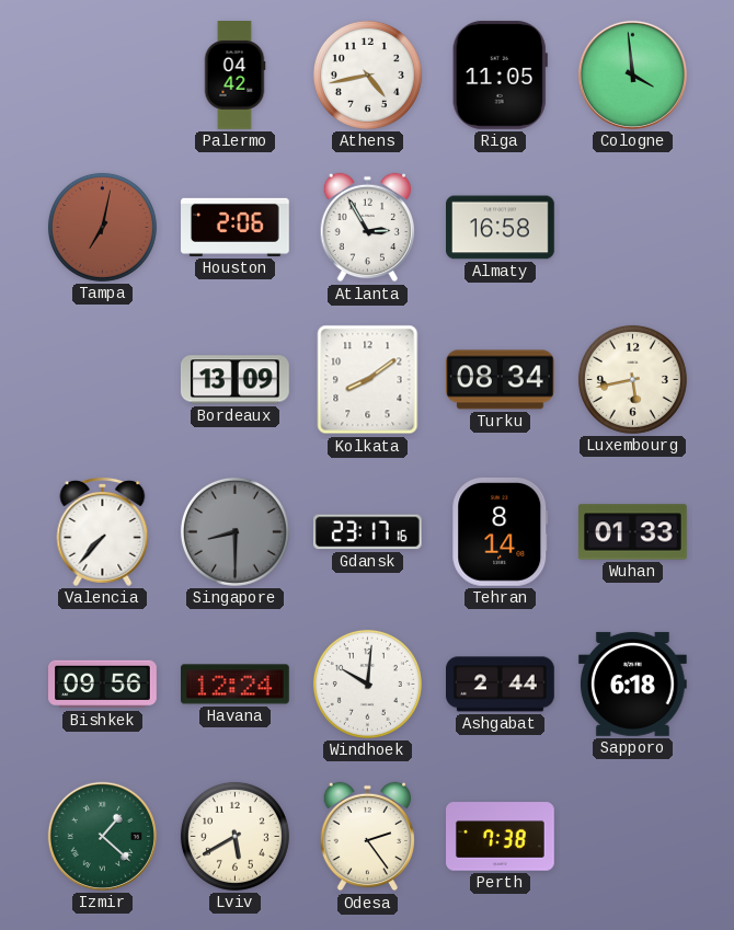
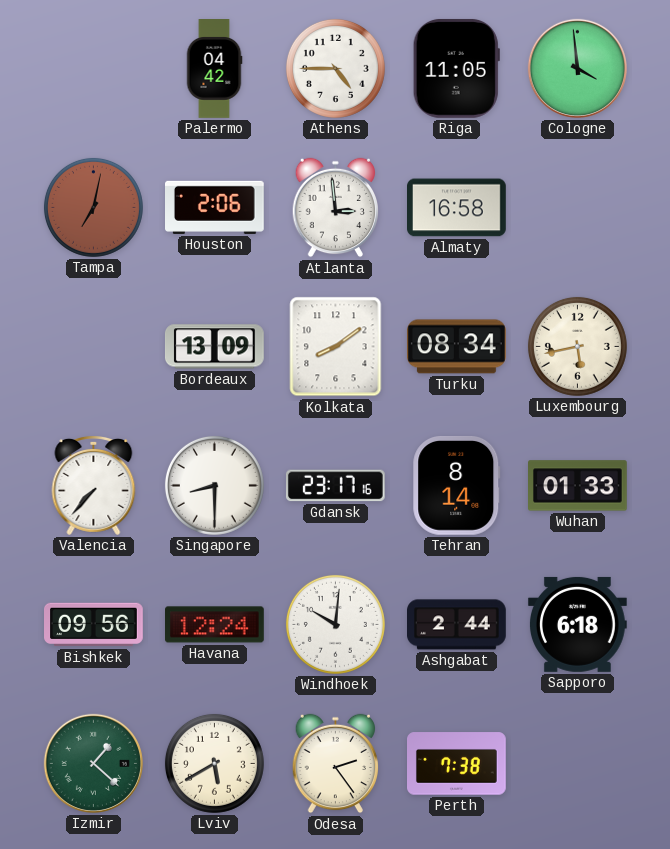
Athens: 4:43 -> 4:45 (335, 68)
Atlanta: 2:55 -> 2:59 (335, 208)
Singapore dial: grey -> white (214, 485)
